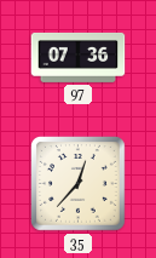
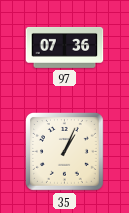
35: 12:37 -> 1:04 (65, 152)
